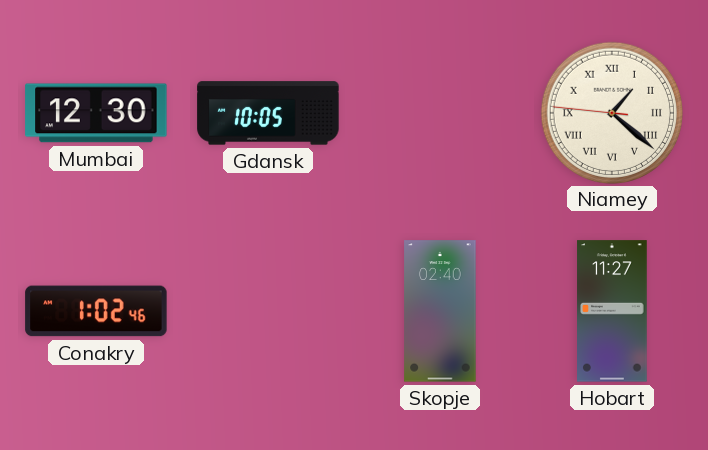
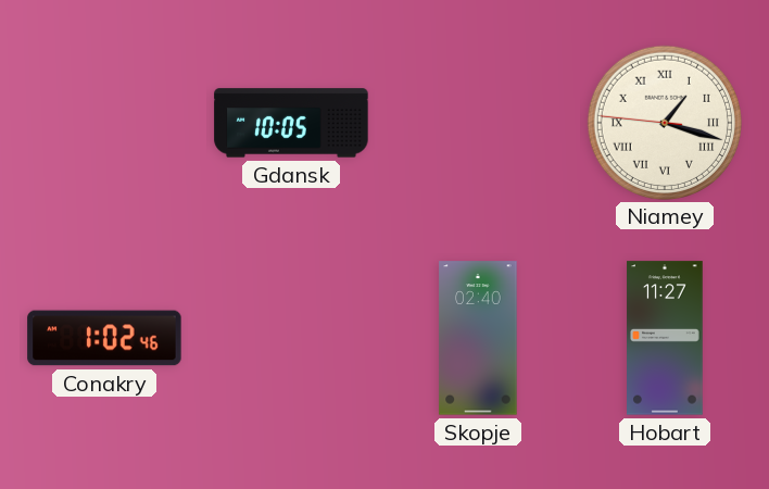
Mumbai: 12:30 -> none (96, 113)
Niamey: 1:21 -> 1:17 (664, 122)
